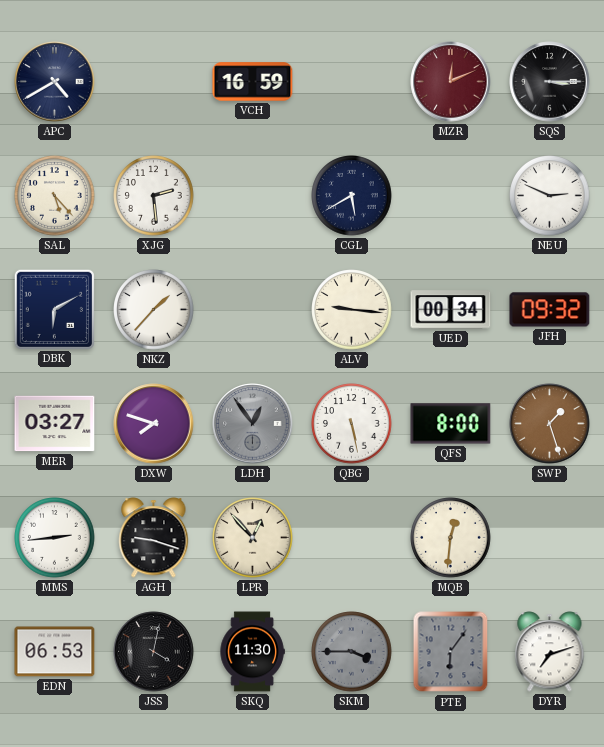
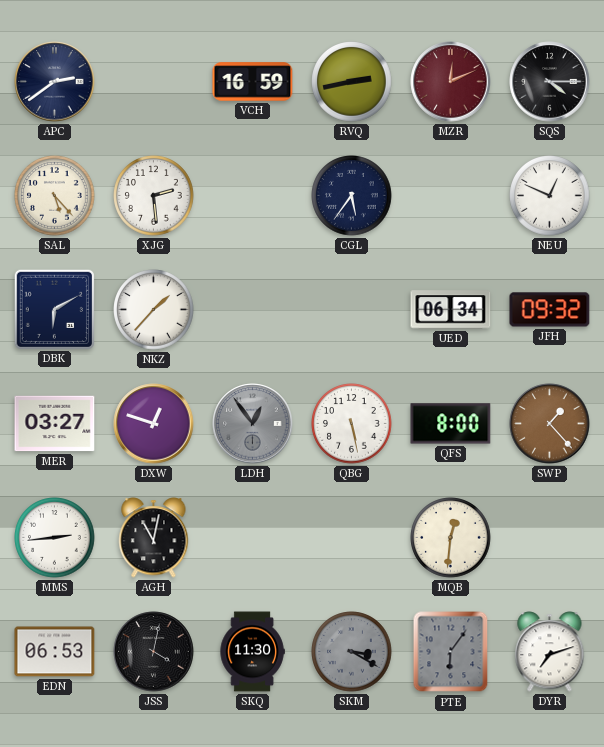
APC: 4:40 -> 2:39 (55, 82)
RVQ: none -> 2:43 (352, 82)
SQS: 3:15 -> 4:15 (550, 82)
CGL: 5:40 -> 5:36 (352, 196)
NEU: 2:49 -> 12:49 (550, 196)
ALV: 9:16 -> none (352, 310)
UED: 00:34 -> 06:34 (451, 310)
DXW: 7:48 -> 12:48 (154, 424)
SWP: 1:27 -> 1:23 (550, 424)
AGH: 9:18 -> 11:02 (154, 538)
LPR: 12:53 -> none (253, 538)
SKM: 3:45 -> 3:20 (352, 652)
